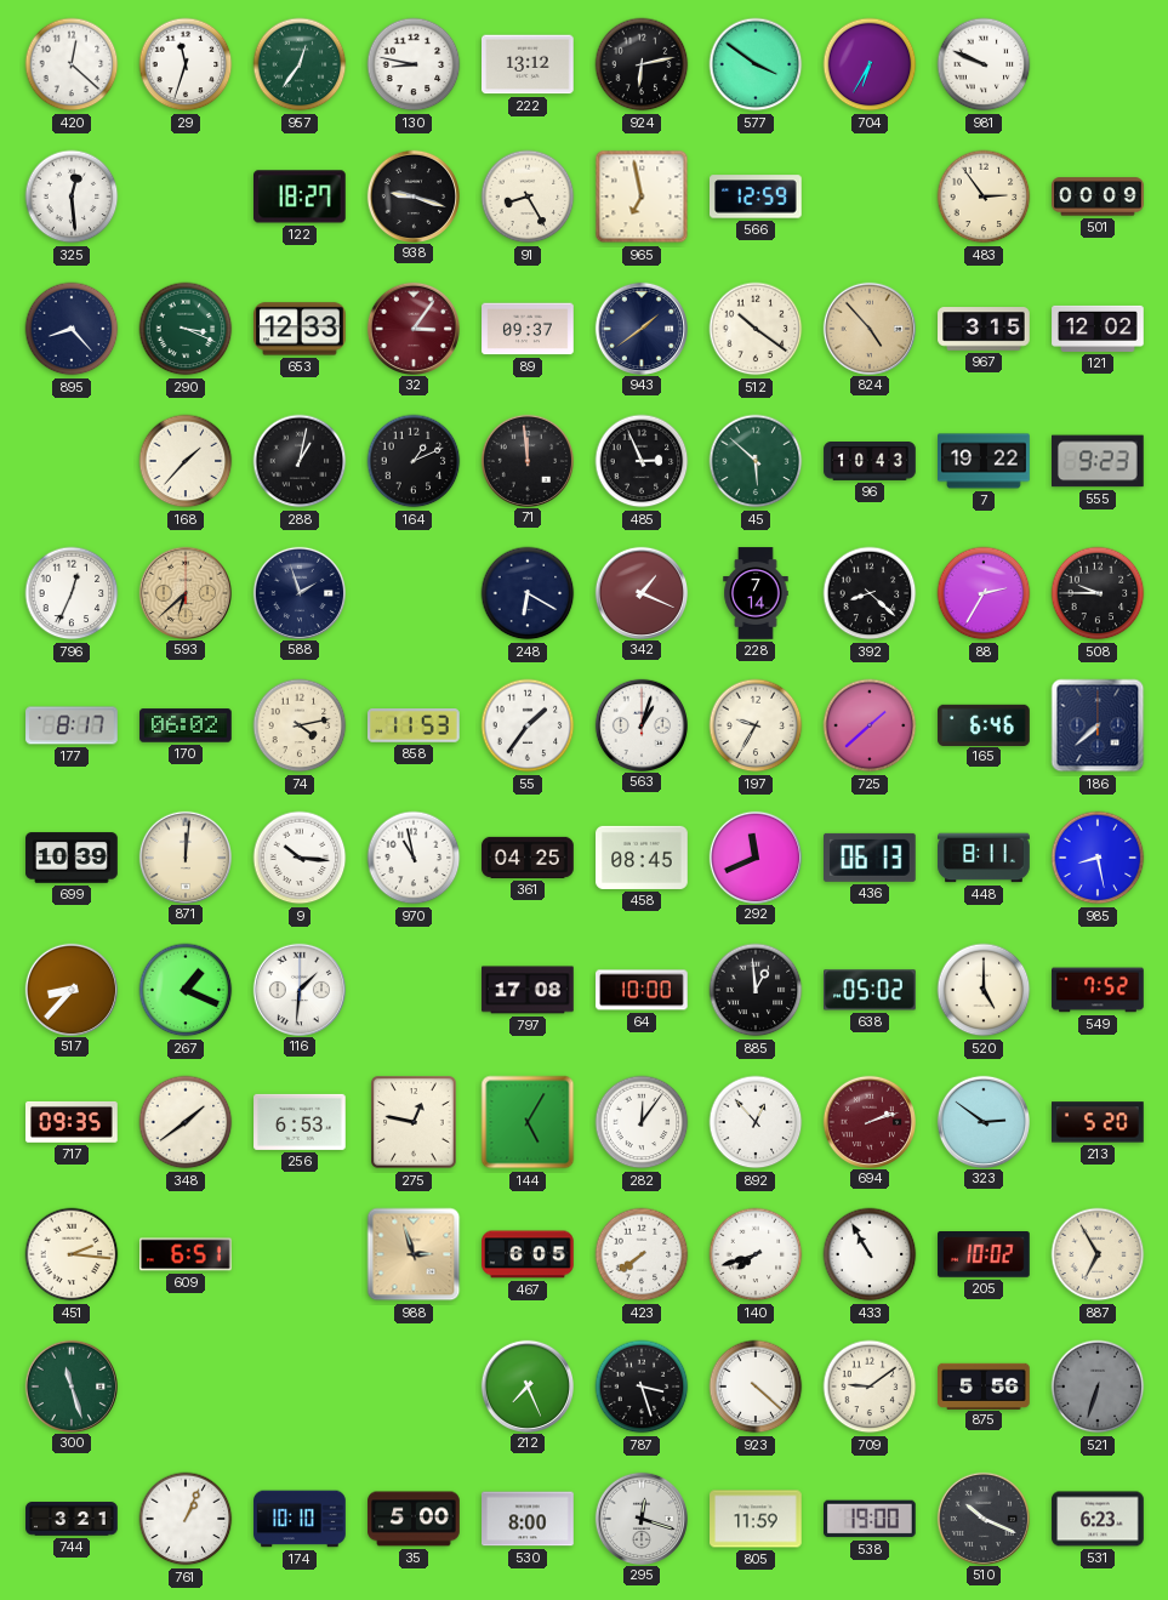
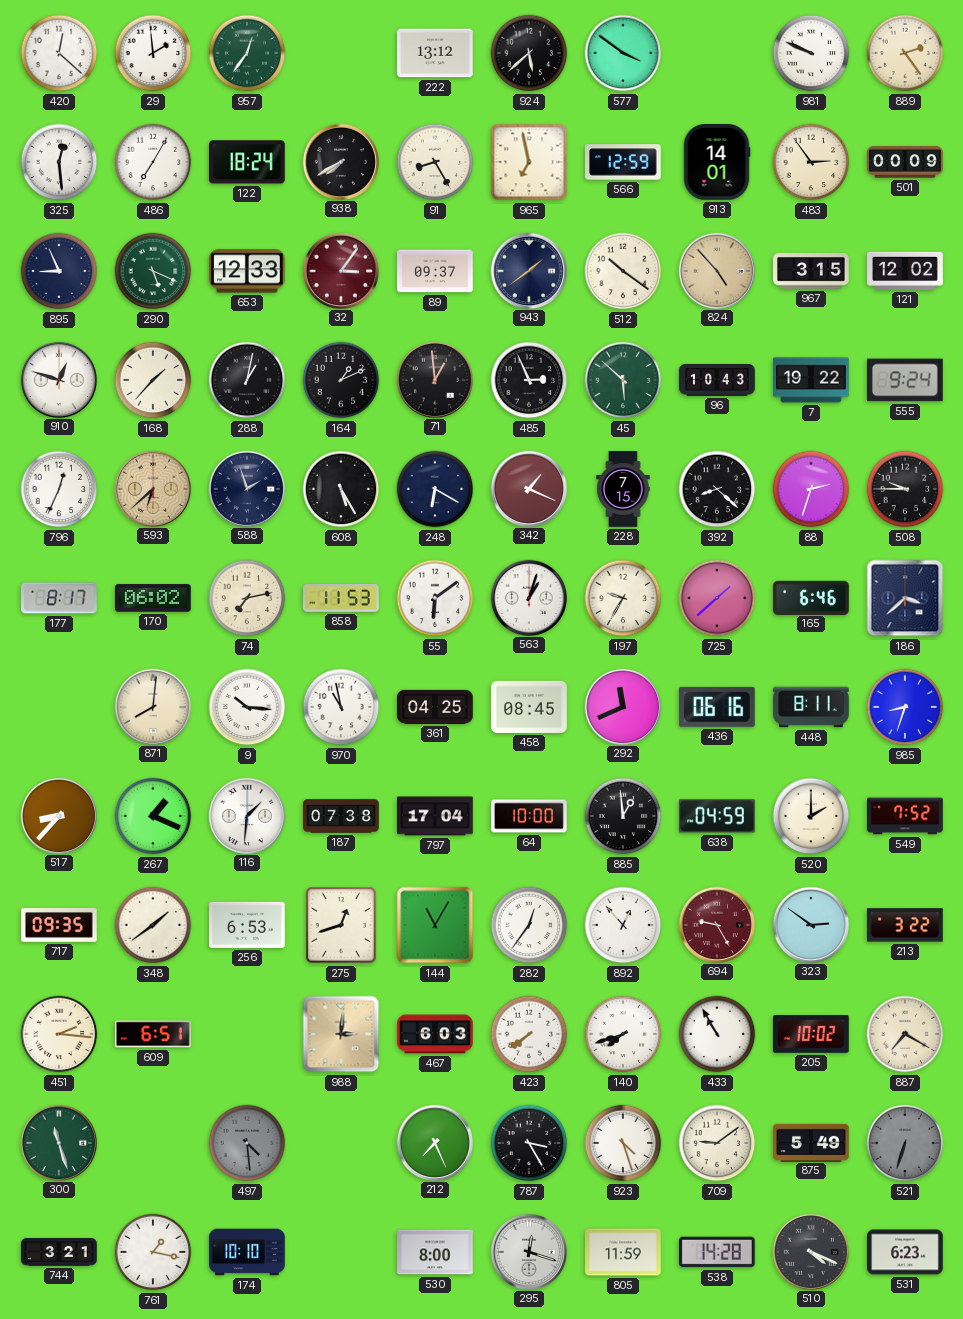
29: 11:33 -> 1:59 (153, 53)
130: 8:47 -> none (414, 64)
924: 6:13 -> 5:38 (529, 53)
704: 6:35 -> none (870, 64)
889: none -> 2:24 (905, 53)
486: none -> 7:05 (153, 162)
122: 18:27 -> 18:24 (248, 162)
938: 9:18 -> 7:40 (340, 161)
913: none -> 14:01 (717, 162)
895: 8:23 -> 8:56 (59, 271)
290: 3:19 -> 5:19 (153, 271)
910: none -> 12:48 (58, 379)
71: 11:59 -> 12:59 (434, 379)
555: 9:23 -> 9:24 (906, 380)
608: none -> 5:25 (341, 489)
228: 7:14 -> 7:15 (623, 489)
88: 2:35 -> 2:33 (811, 489)
74: 4:13 -> 7:13 (247, 598)
55: 1:36 -> 6:09 (435, 598)
186: 7:38 -> 3:38 (905, 598)
699: 10:39 -> none (72, 858)
871: 12:01 -> 8:01 (152, 706)
436: 06:13 -> 06:16 (718, 707)
985: 8:28 -> 8:33 (905, 707)
187: none -> 07:38 (341, 816)
797: 17:08 -> 17:04 (435, 816)
638: 05:02 -> 04:59 (718, 816)
520: 5:00 -> 2:00 (811, 816)
275: 12:47 -> 12:42 (341, 925)
144: 5:05 -> 11:05 (435, 925)
282: 12:06 -> 12:36 (529, 925)
694: 2:12 -> 9:25 (716, 924)
213: 5:20 -> 3:22 (906, 925)
988: 2:57 -> 3:01 (341, 1034)
467: 6:05 -> 6:03 (435, 1034)
887: 6:55 -> 7:20 (905, 1034)
497: none -> 4:29 (247, 1143)
787: 3:27 -> 3:25 (529, 1143)
923: 4:22 -> 4:27 (623, 1143)
875: 5:56 -> 5:49 (811, 1142)
761: 1:04 -> 1:17 (153, 1252)
35: 5:00 -> none (414, 1519)
538: 19:00 -> 14:28 (718, 1252)
510: 10:19 -> 4:19 (810, 1251)
